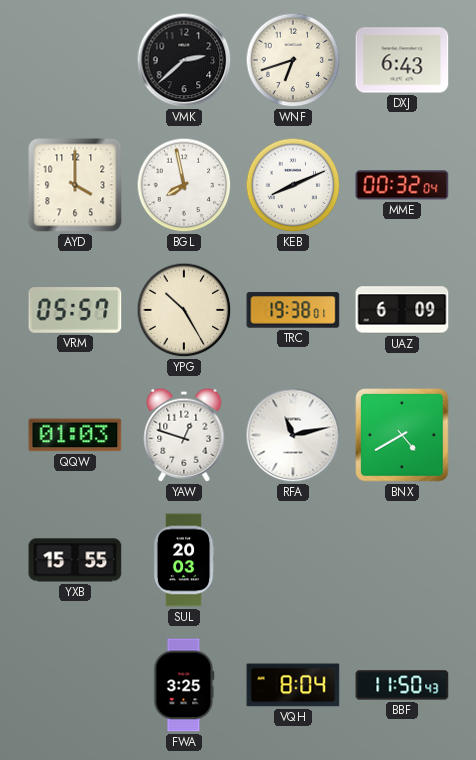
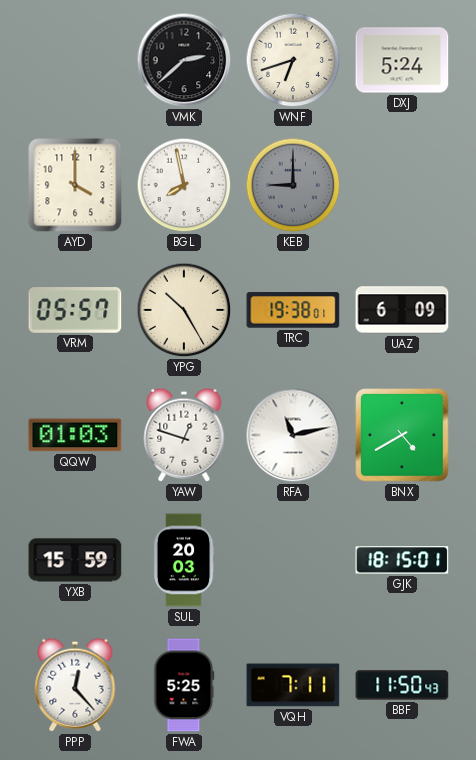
DXJ: 6:43 -> 5:24 (402, 60)
KEB: 8:11 -> 9:00 (293, 185)
KEB dial: white -> grey (293, 185)
MME: 00:32 -> none (402, 185)
YXB: 15:55 -> 15:59 (75, 560)
GJK: none -> 18:15 (402, 560)
PPP: none -> 12:23 (75, 685)
FWA: 3:25 -> 5:25 (184, 685)
VQH: 8:04 -> 7:11 (293, 685)
